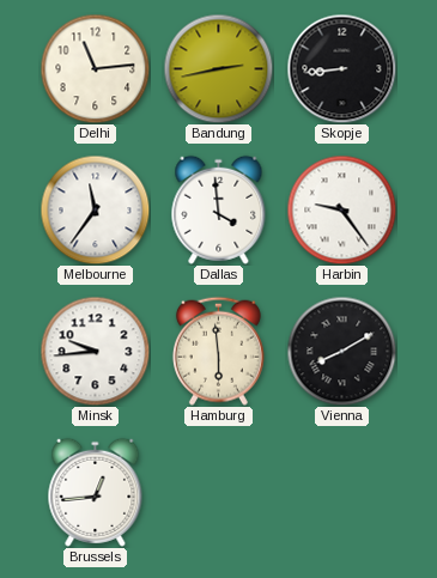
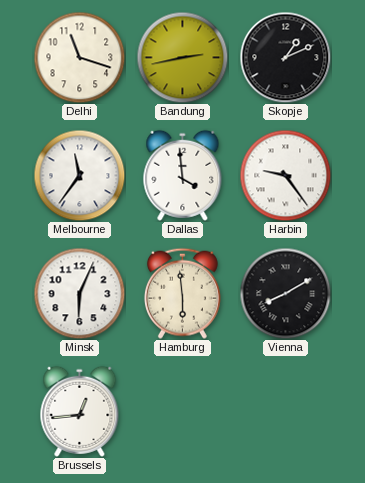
Delhi: 11:14 -> 11:18 (79, 57)
Skopje: 8:44 -> 1:11 (285, 57)
Minsk: 9:44 -> 6:04 (79, 293)
